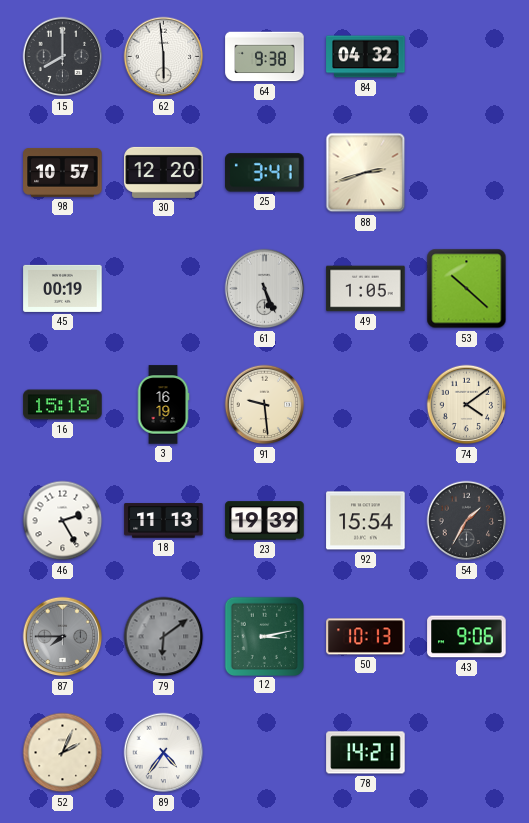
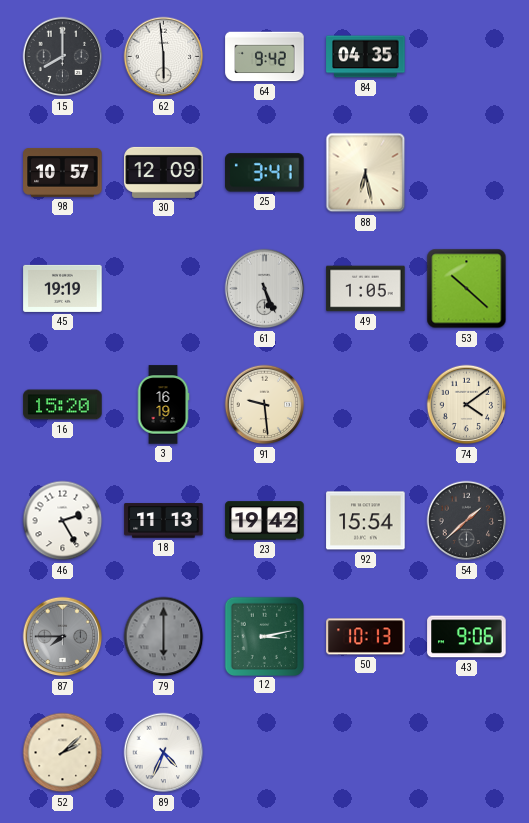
64: 9:38 -> 9:42 (265, 57)
84: 04:32 -> 04:35 (366, 57)
30: 12:20 -> 12:09 (164, 172)
88: 2:42 -> 6:28 (366, 173)
45: 00:19 -> 19:19 (63, 288)
16: 15:18 -> 15:20 (63, 405)
23: 19:39 -> 19:42 (265, 521)
54: 1:35 -> 1:38 (467, 521)
79: 6:09 -> 6:00 (164, 637)
52: 2:04 -> 2:08 (63, 753)
89: 4:36 -> 4:34 (164, 753)
78: 14:21 -> none (366, 753)
